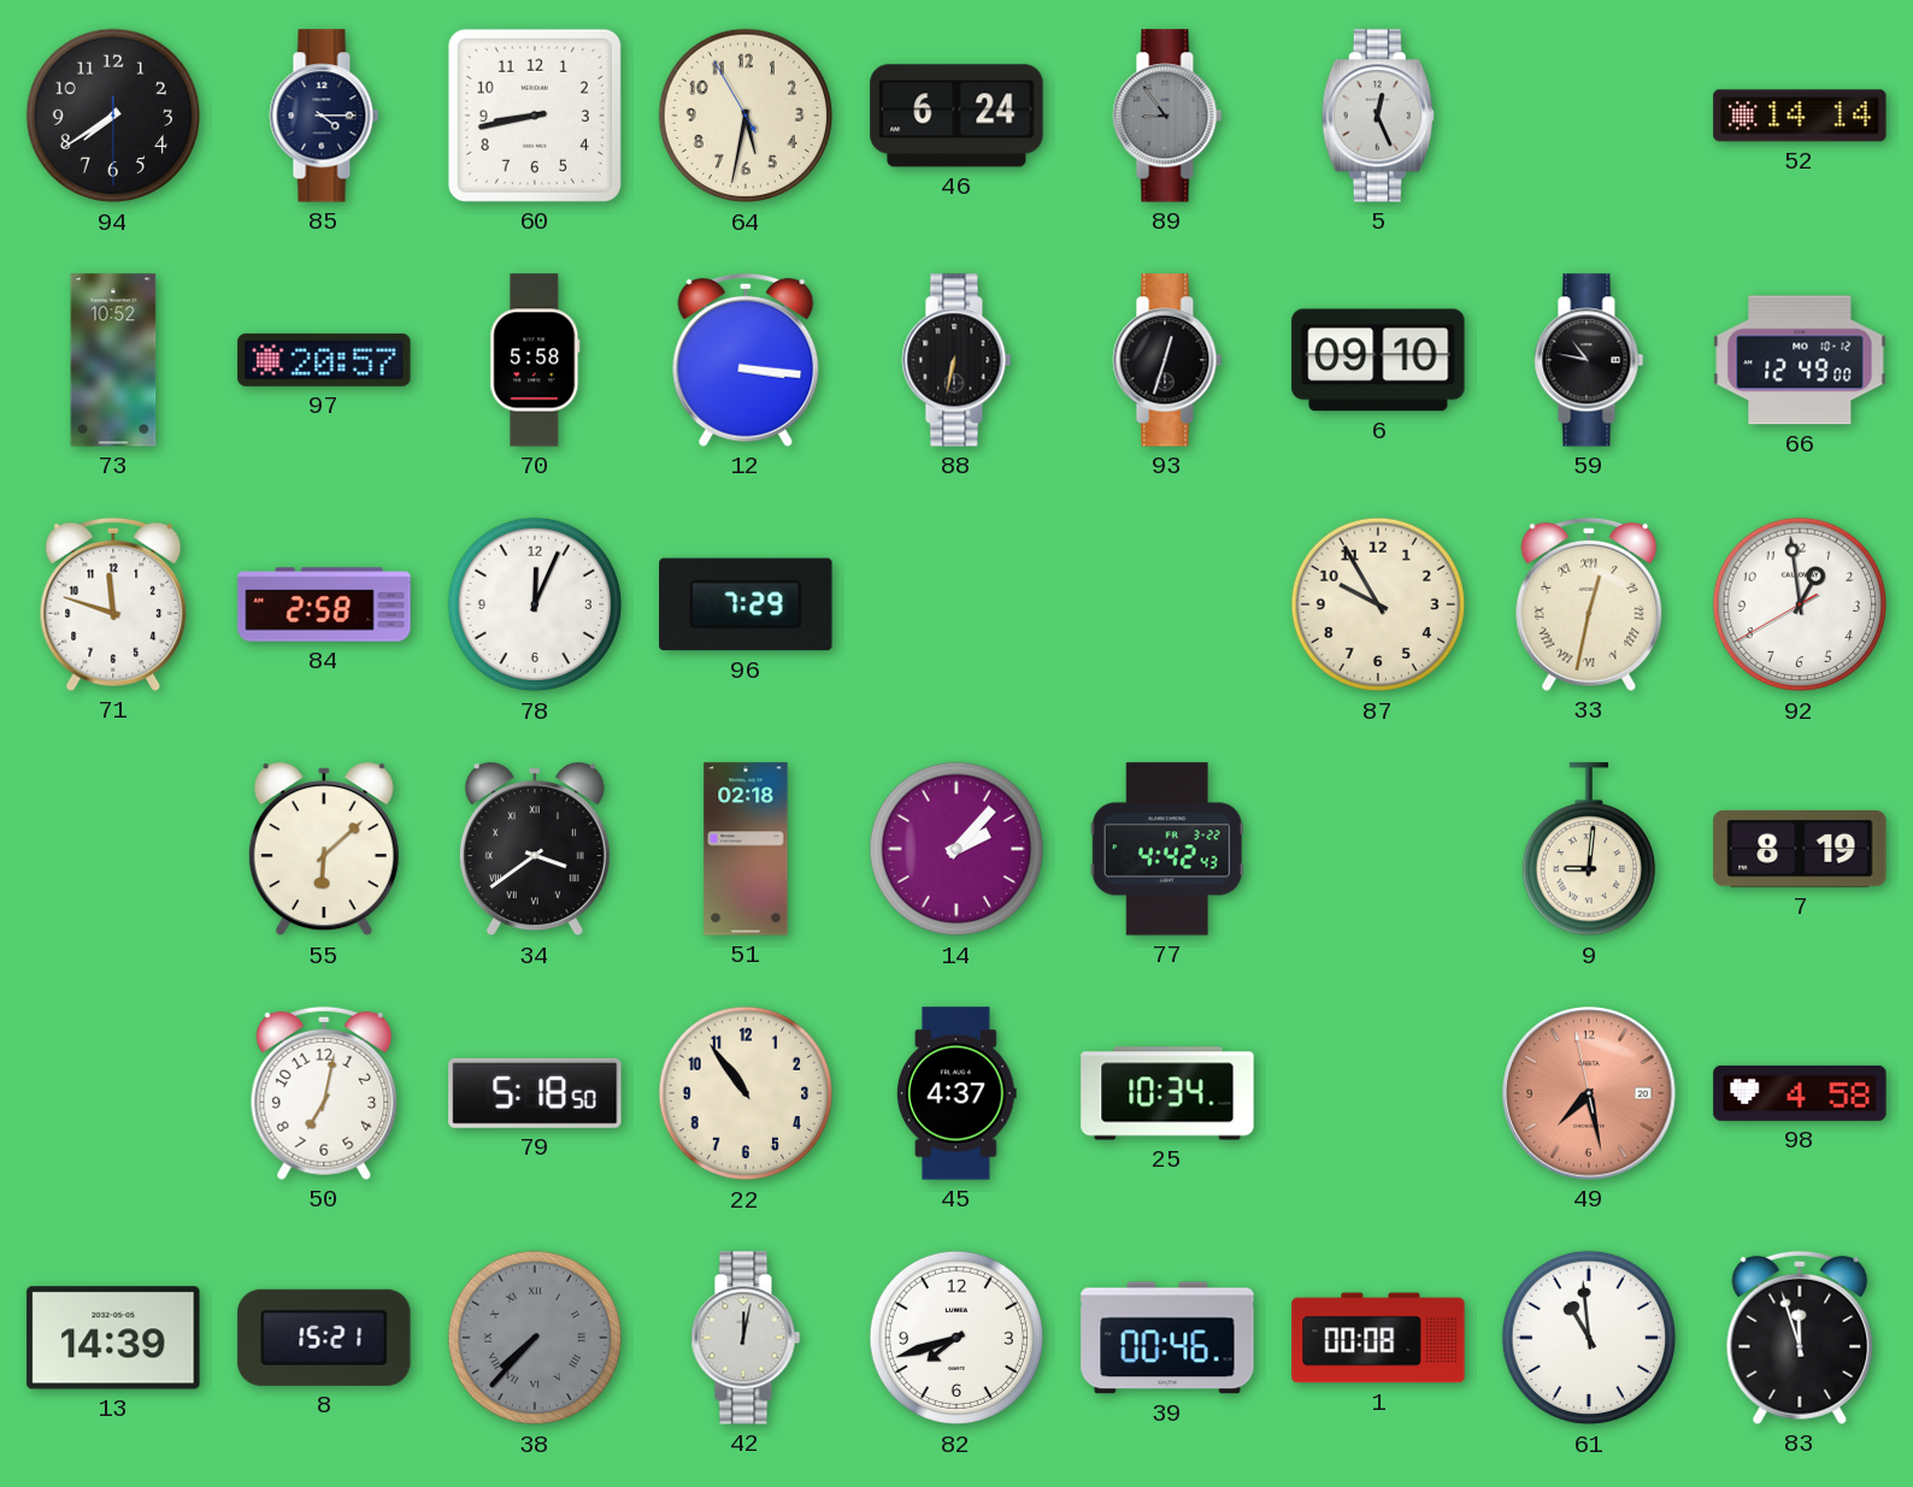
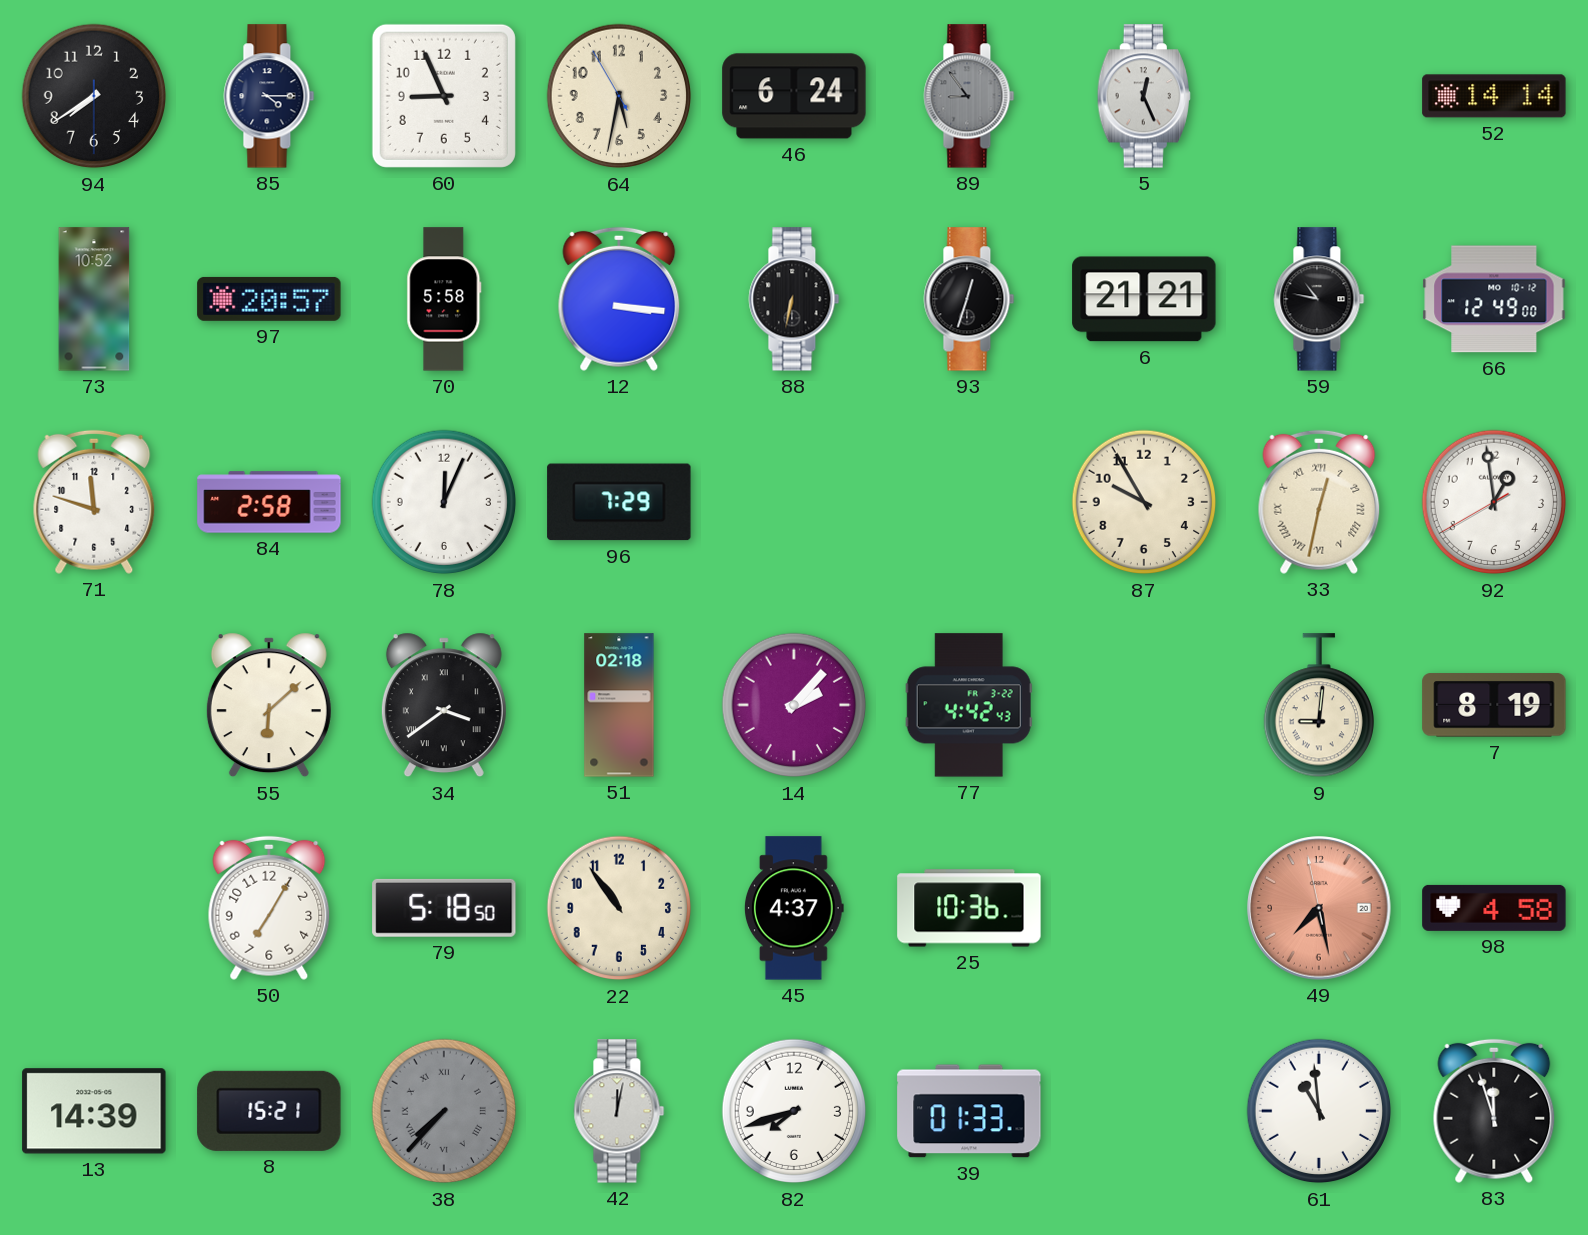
60: 8:43 -> 8:56 (444, 96)
6: 09:10 -> 21:21 (1144, 299)
50: 7:02 -> 7:05 (269, 908)
25: 10:34 -> 10:36 (969, 908)
39: 00:46 -> 01:33 (969, 1111)
1: 00:08 -> none (1378, 1338)
